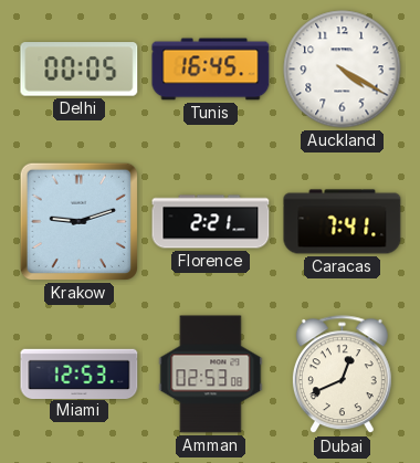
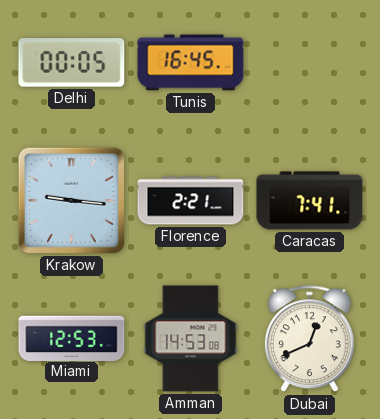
Auckland: 4:20 -> none (343, 70)
Krakow: 9:12 -> 9:16 (71, 200)
Amman: 02:53 -> 14:53 (191, 339)
